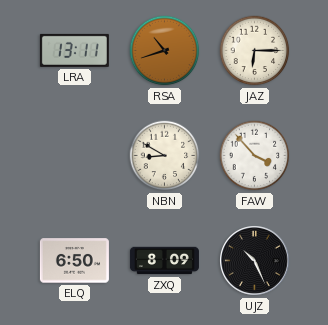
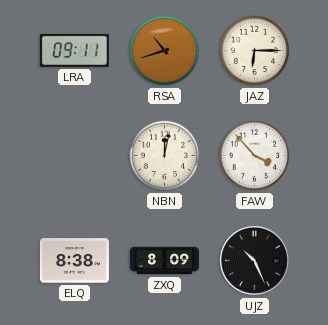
LRA: 13:11 -> 09:11 (74, 50)
NBN: 8:50 -> 12:02 (165, 156)
ELQ: 6:50 -> 8:38 (74, 261)
